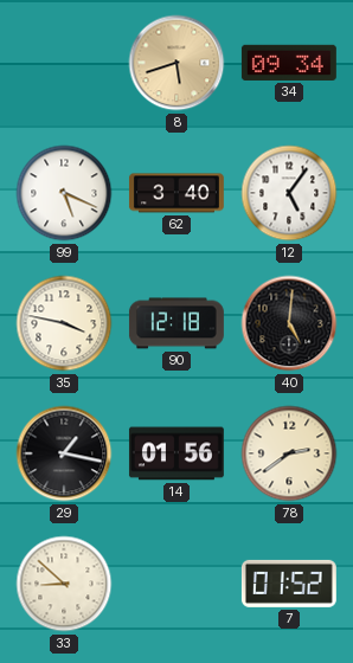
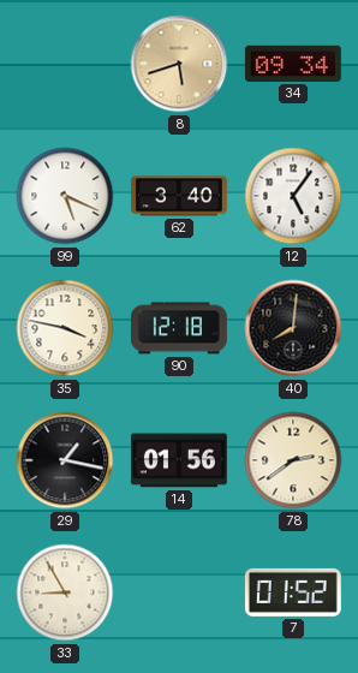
40: 5:01 -> 8:01 (293, 328)
33: 8:52 -> 8:55 (65, 592)
